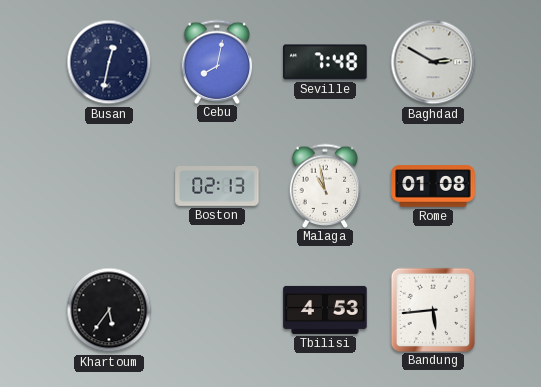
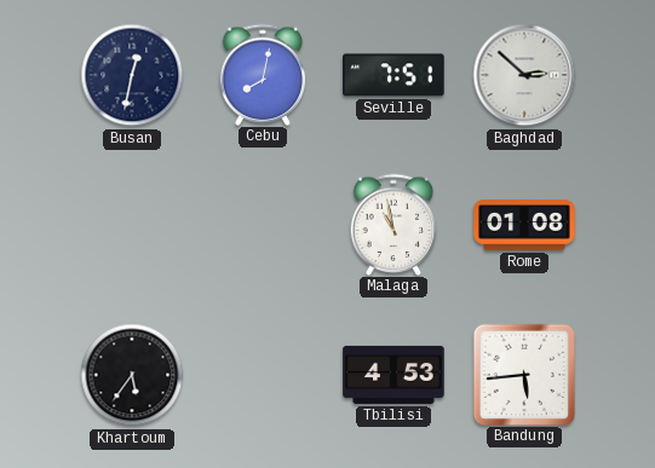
Seville: 7:48 -> 7:51 (393, 75)
Baghdad: 2:50 -> 2:52 (524, 75)
Boston: 02:13 -> none (217, 186)
